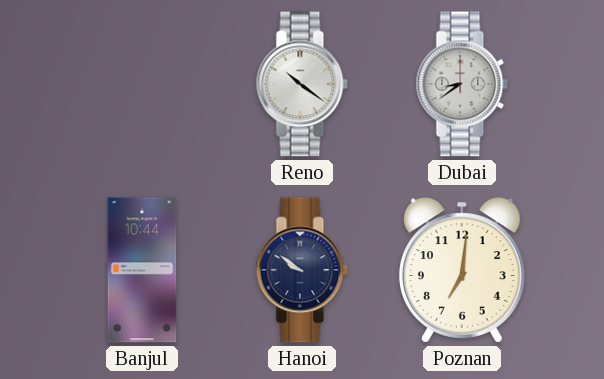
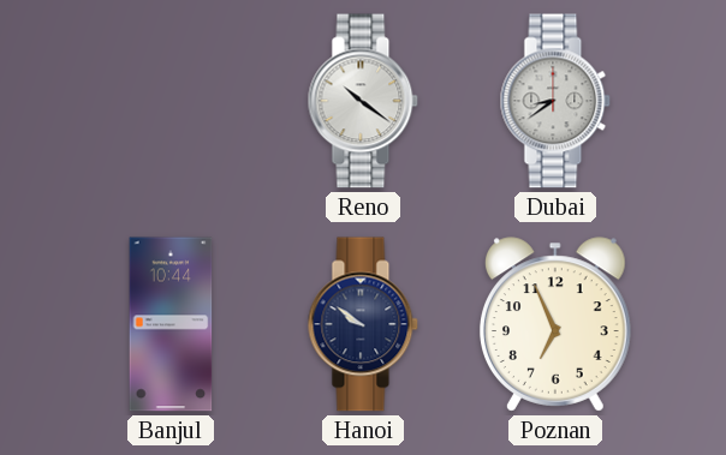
Poznan: 7:01 -> 6:56 (555, 324)
